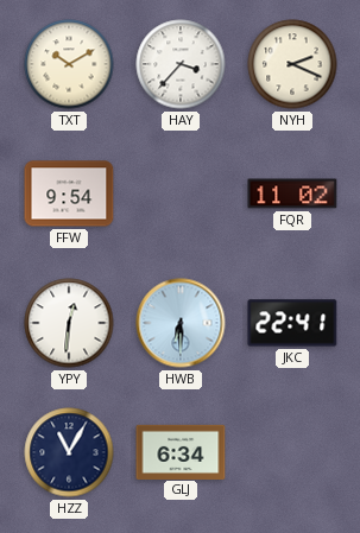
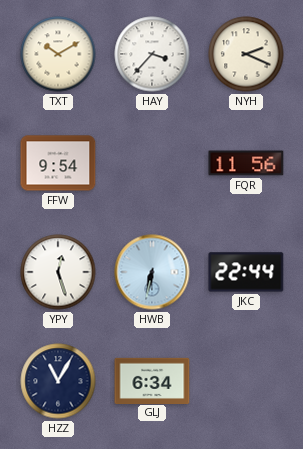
FQR: 11:02 -> 11:56 (246, 163)
YPY: 12:31 -> 12:27 (58, 272)
HWB: 6:30 -> 6:32 (152, 272)
JKC: 22:41 -> 22:44 (246, 272)
